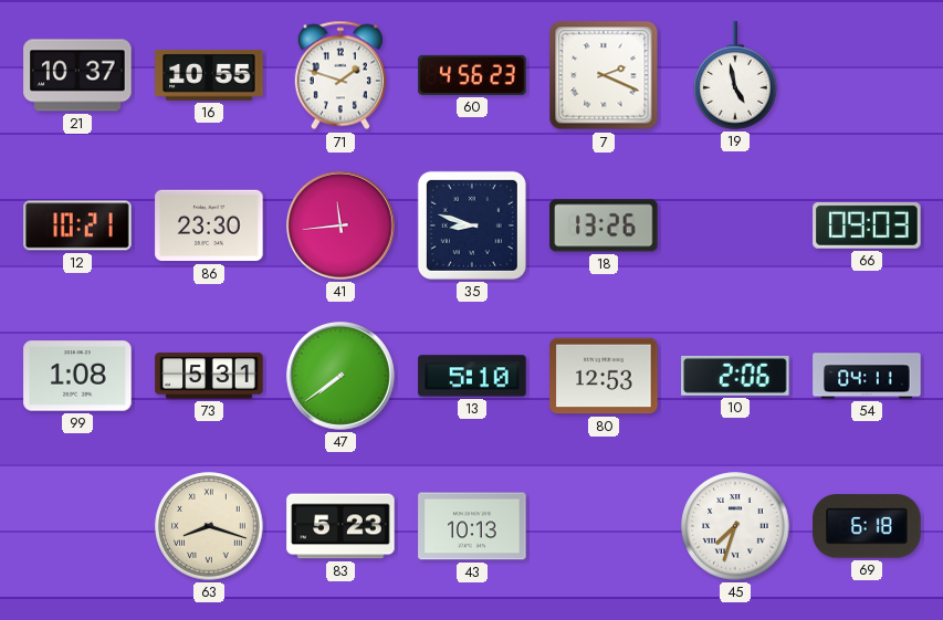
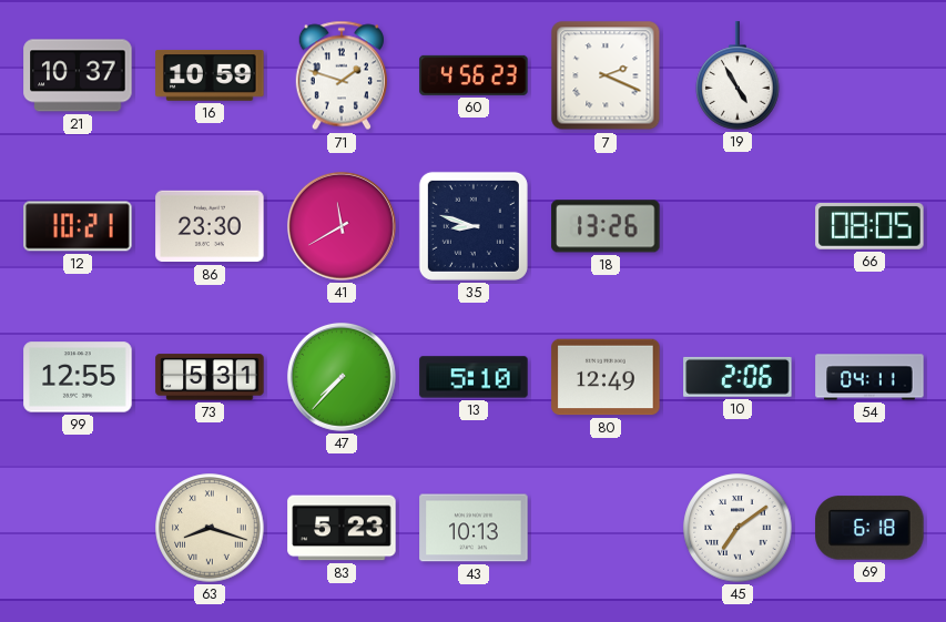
16: 10:55 -> 10:59 (210, 77)
19: 4:58 -> 4:55 (738, 75)
41: 11:44 -> 11:40 (342, 226)
66: 09:03 -> 08:05 (869, 227)
99: 1:08 -> 12:55 (78, 377)
47: 7:39 -> 7:37 (342, 377)
80: 12:53 -> 12:49 (606, 377)
45: 7:33 -> 7:09 (738, 528)
